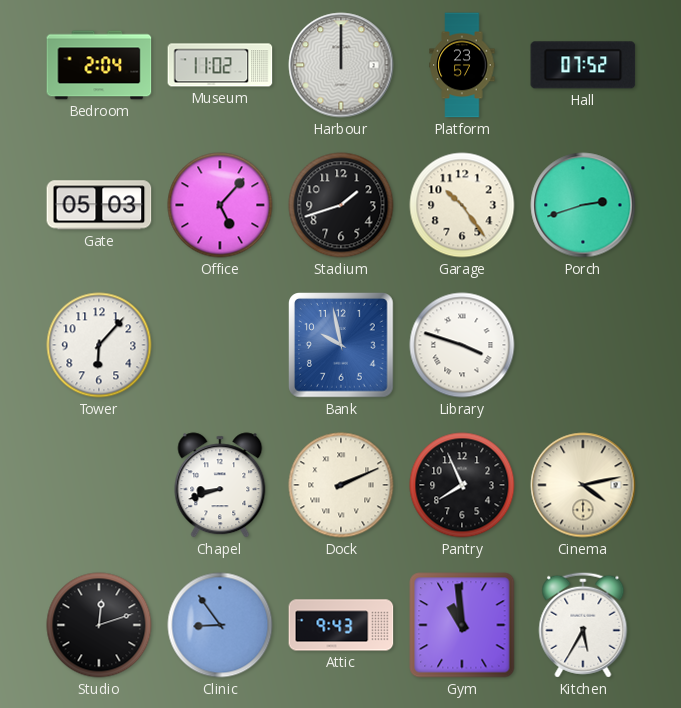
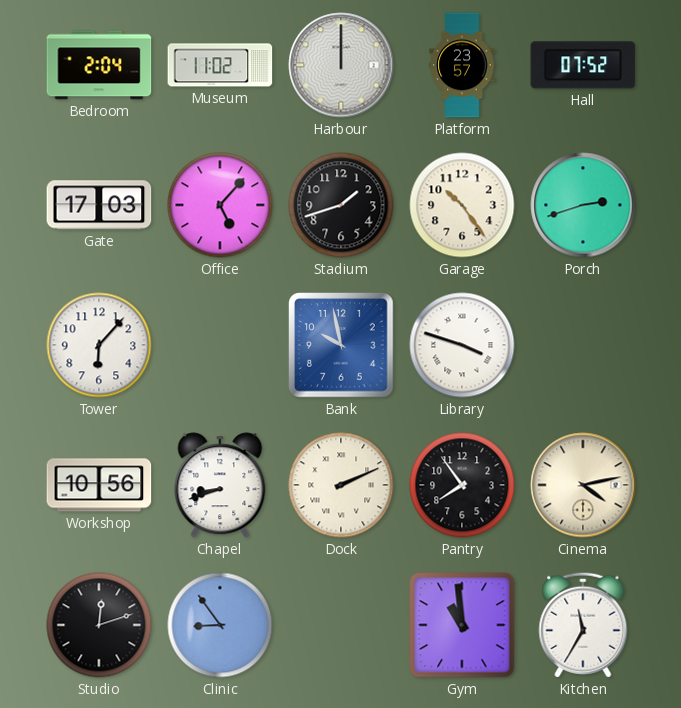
Gate: 05:03 -> 17:03 (99, 205)
Workshop: none -> 10:56 (99, 485)
Pantry: 7:56 -> 7:54 (462, 485)
Attic: 9:43 -> none (341, 625)
Kitchen: 5:35 -> 11:35 (583, 625)
